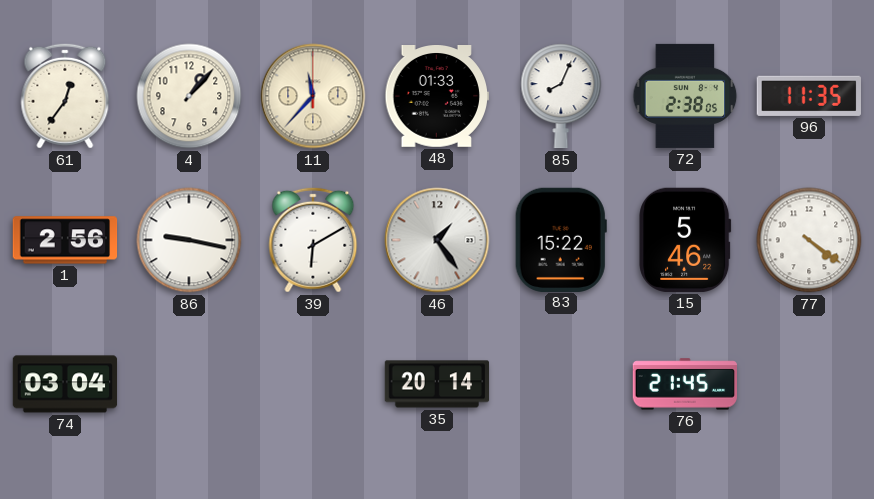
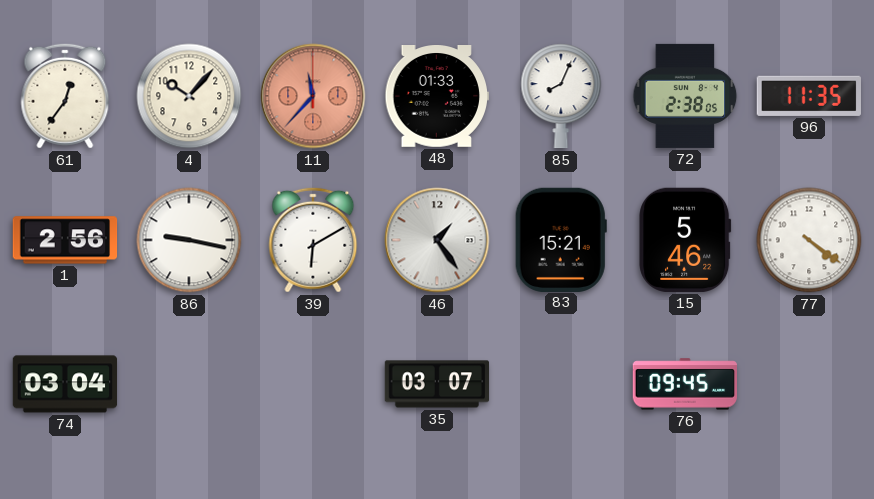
4: 1:07 -> 10:07 (189, 96)
11 dial: cream -> salmon (313, 96)
83: 15:22 -> 15:21 (561, 239)
35: 20:14 -> 03:07 (437, 384)
76: 21:45 -> 09:45 (684, 384)
